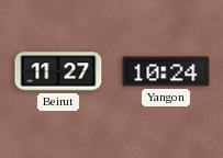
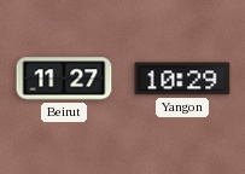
Yangon: 10:24 -> 10:29 (182, 79)
